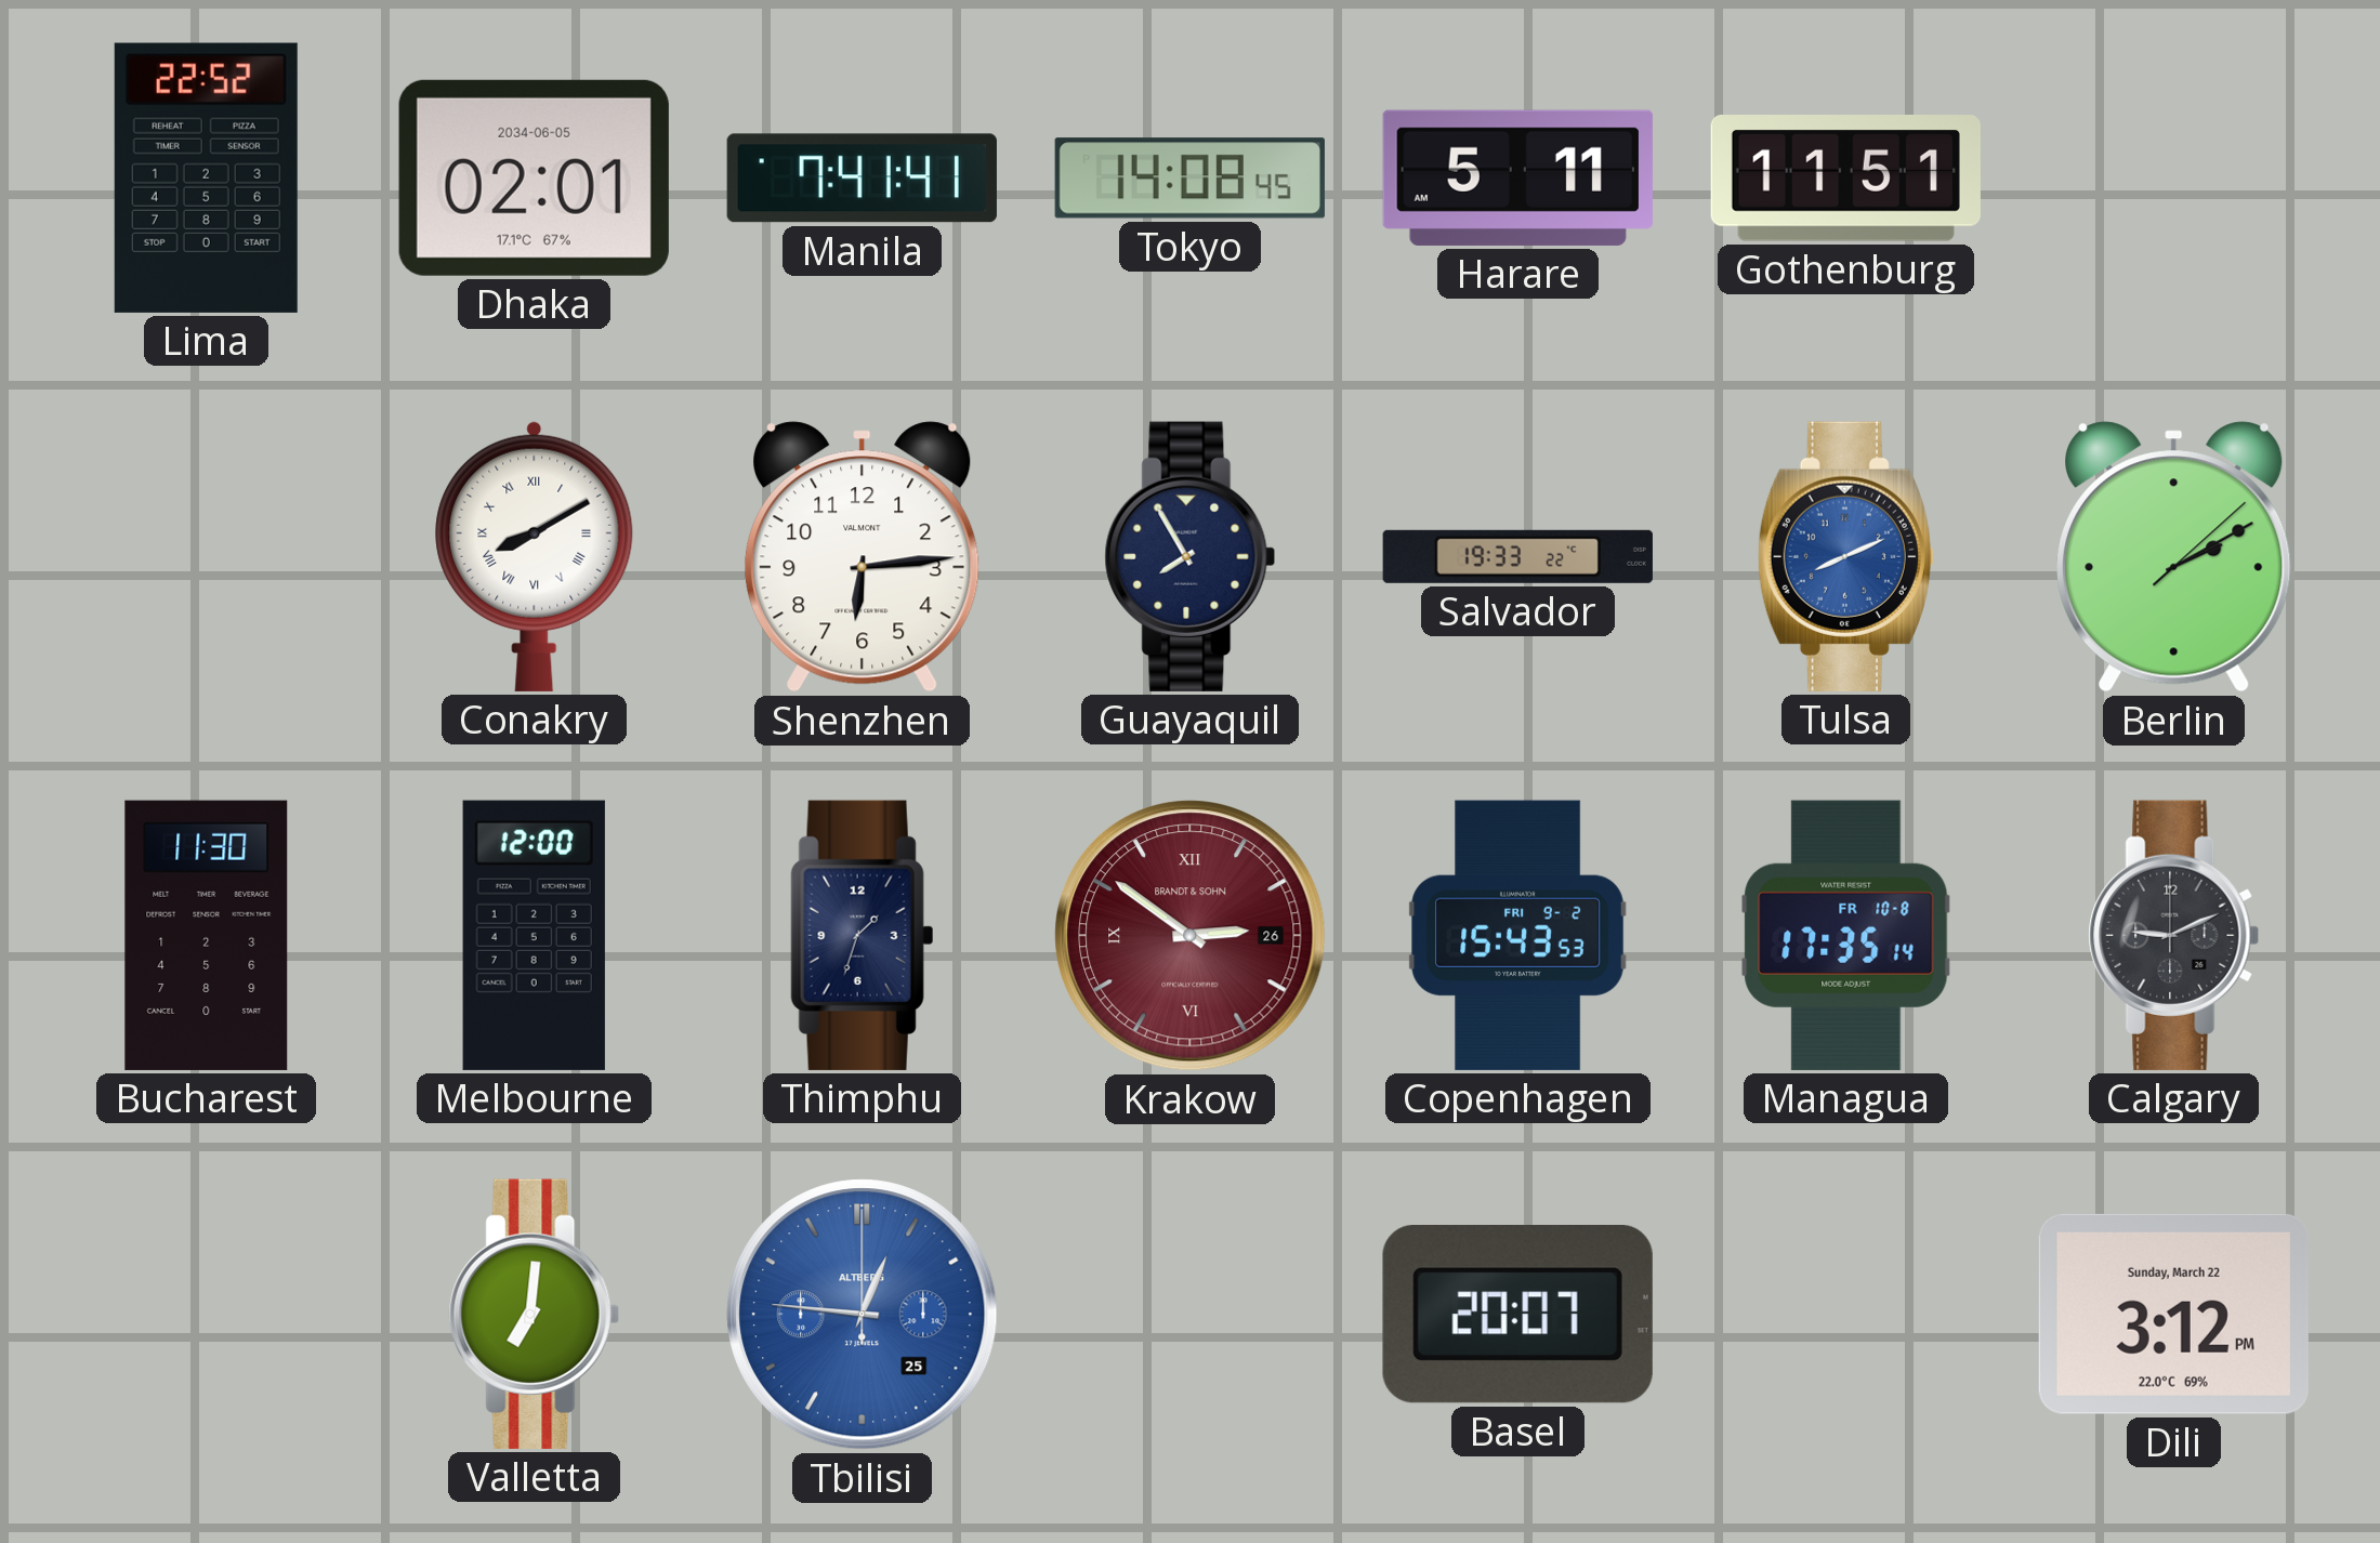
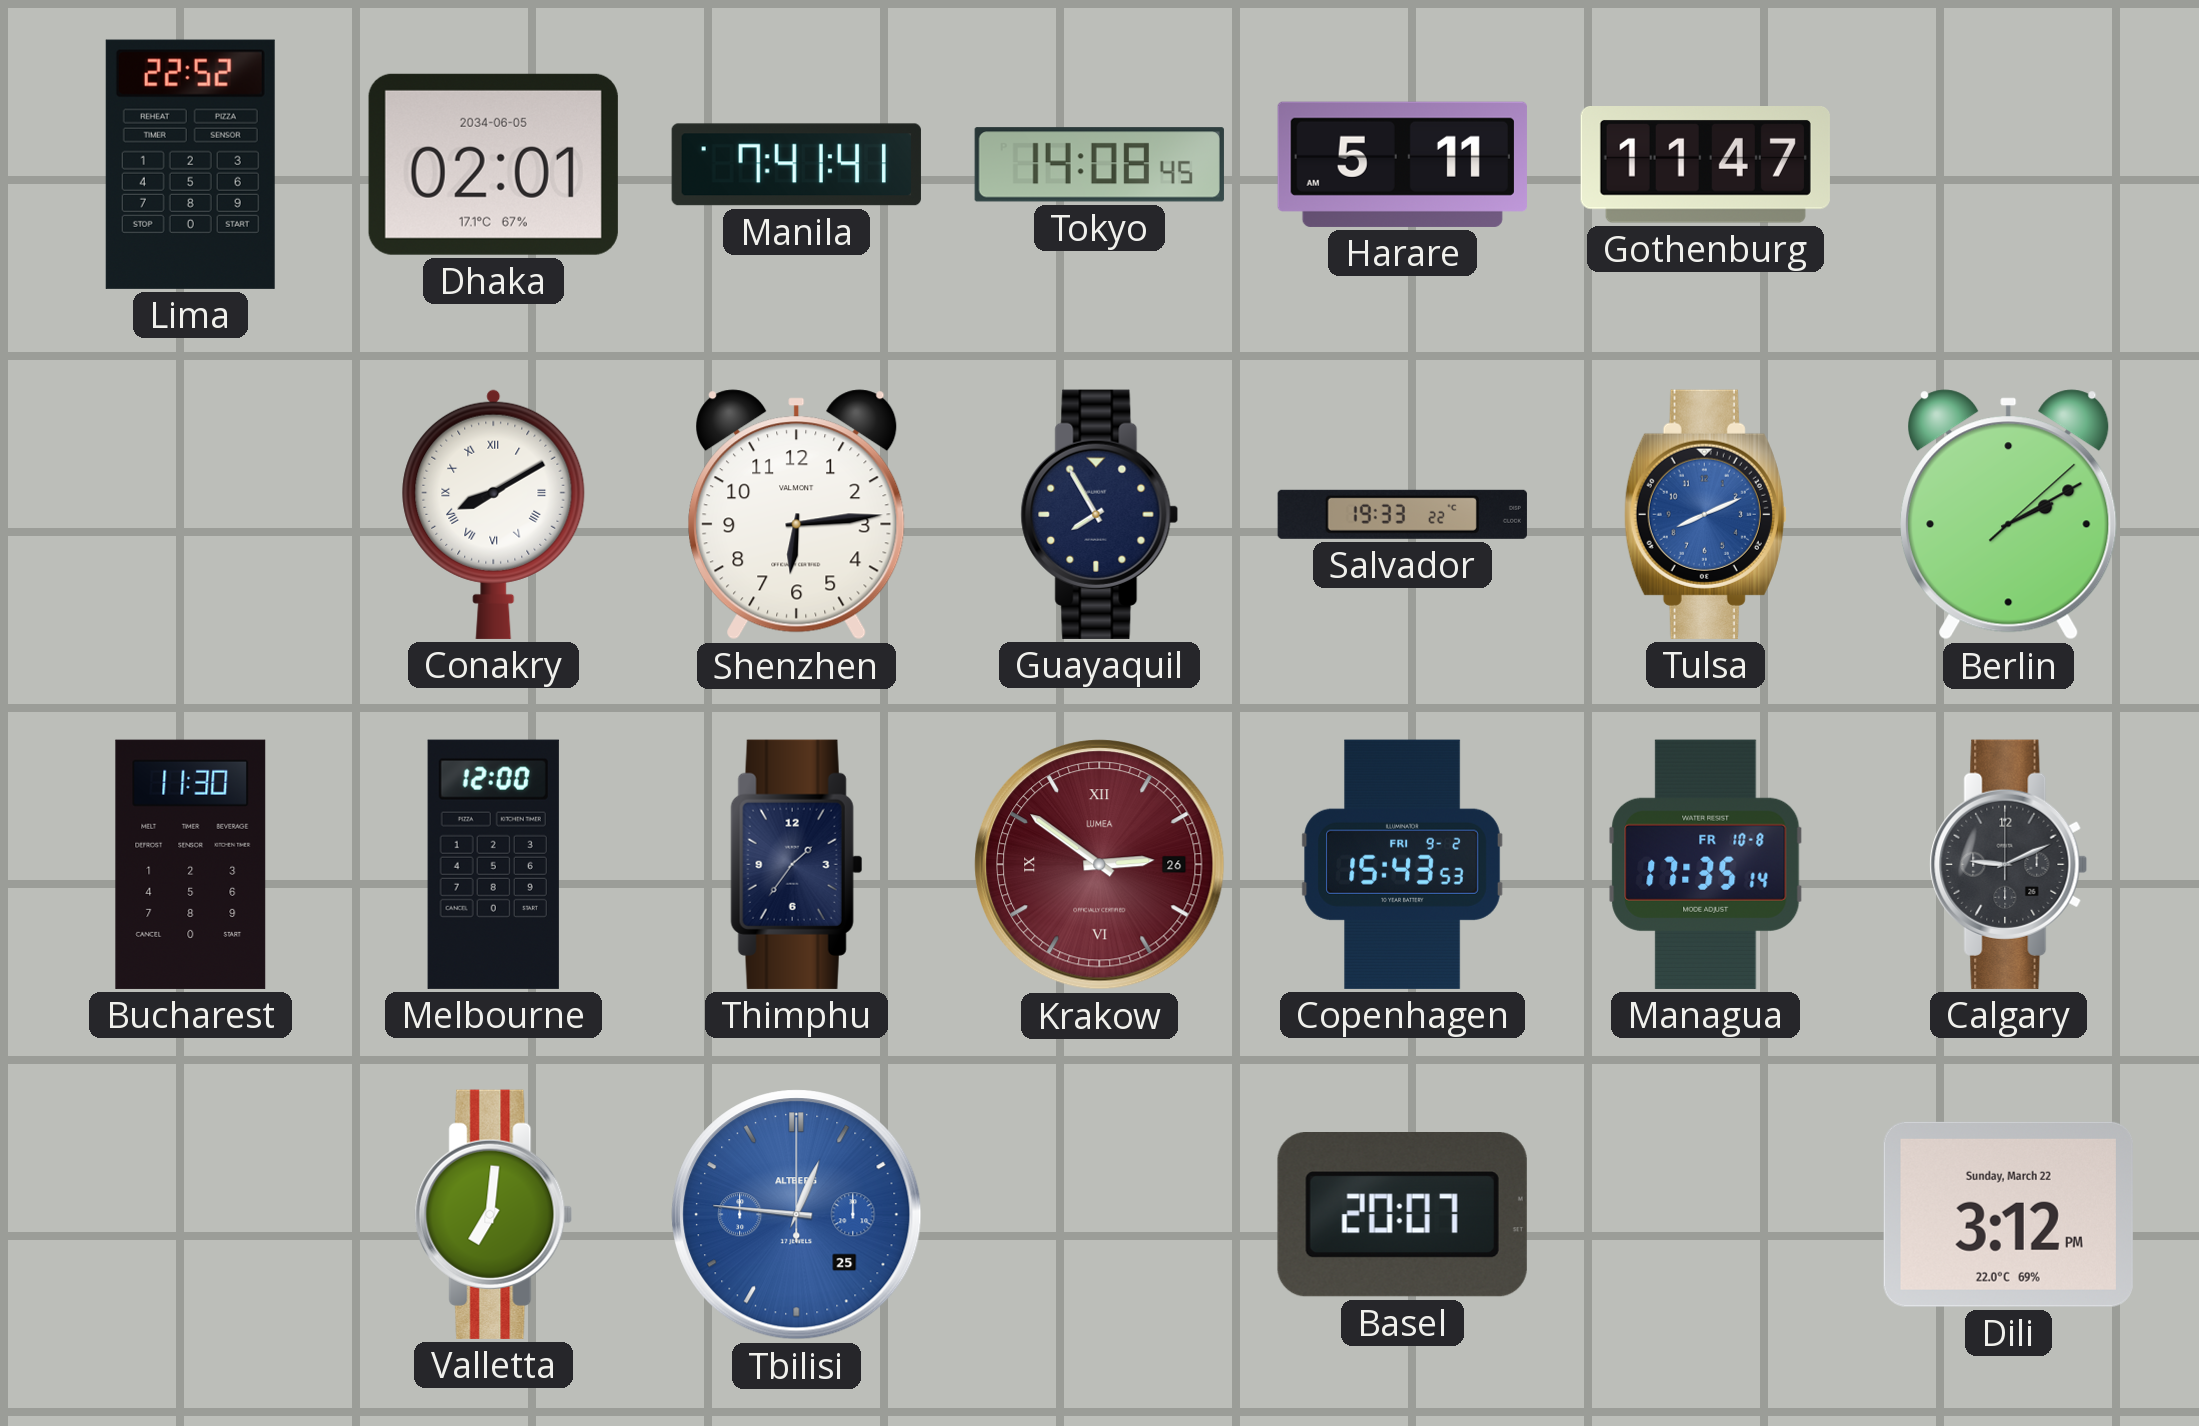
Gothenburg: 11:51 -> 11:47 (1705, 165)
Thimphu: 1:33 -> 1:36 (797, 864)
Krakow brand: BRANDT & SOHN -> LUMEA (1100, 865)
